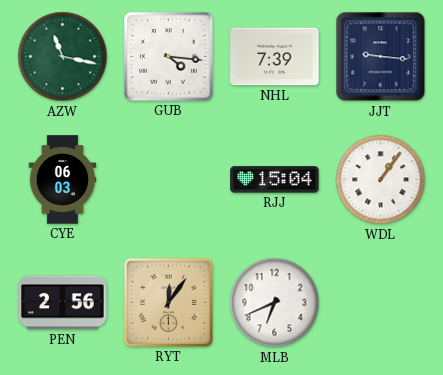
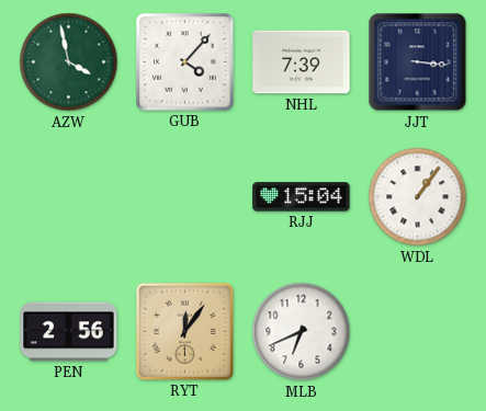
AZW: 11:17 -> 3:58 (69, 62)
GUB: 4:16 -> 4:07 (185, 62)
JJT: 9:16 -> 3:16 (418, 62)
CYE: 06:03 -> none (63, 180)
